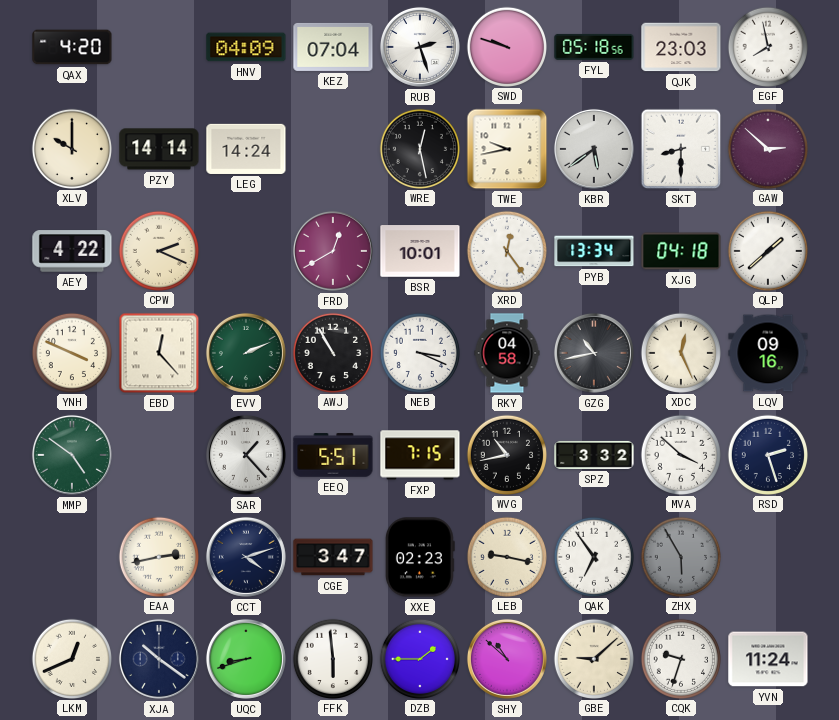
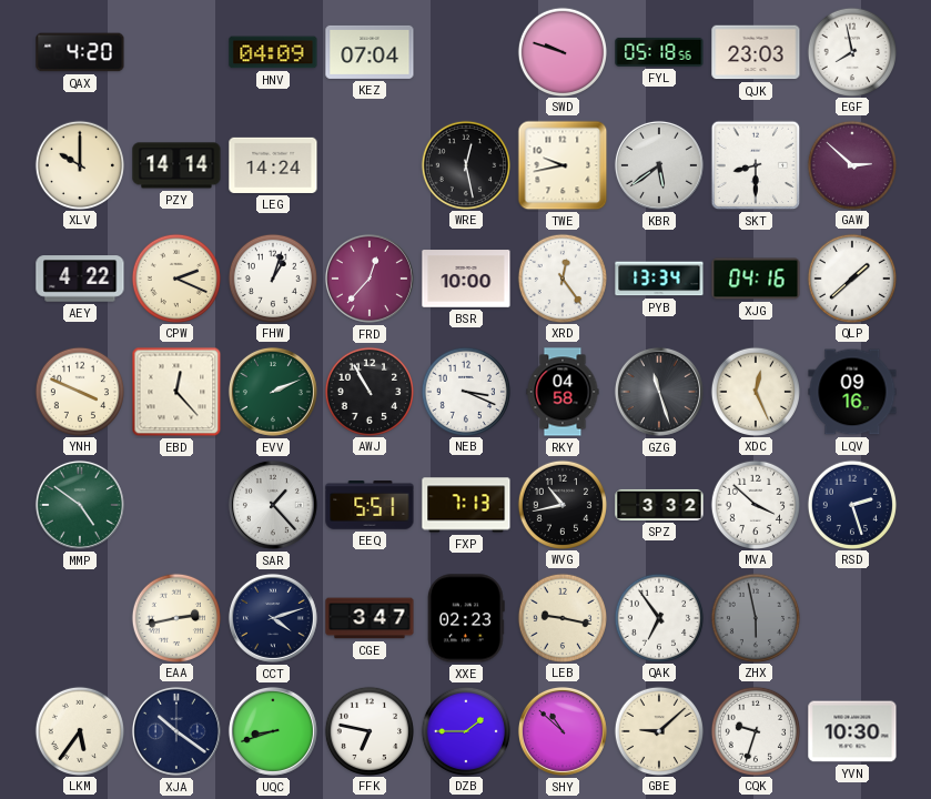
RUB: 2:27 -> none (420, 47)
FHW: none -> 1:03 (272, 277)
FRD: 12:40 -> 12:37 (370, 279)
BSR: 10:01 -> 10:00 (466, 279)
XJG: 04:18 -> 04:16 (756, 279)
GZG: 10:43 -> 11:27 (659, 392)
FXP: 7:15 -> 7:13 (466, 505)
ZHX: 5:55 -> 5:58 (755, 617)
LKM: 12:41 -> 5:36 (79, 730)
FFK: 5:59 -> 6:47 (368, 730)
YVN: 11:24 -> 10:30 (852, 731)
